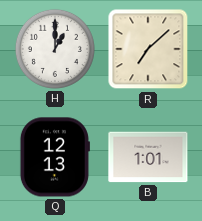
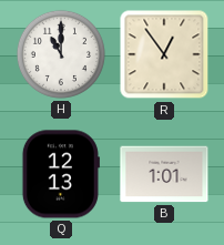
H: 1:00 -> 11:00 (61, 54)
R: 7:08 -> 12:54 (164, 54)
